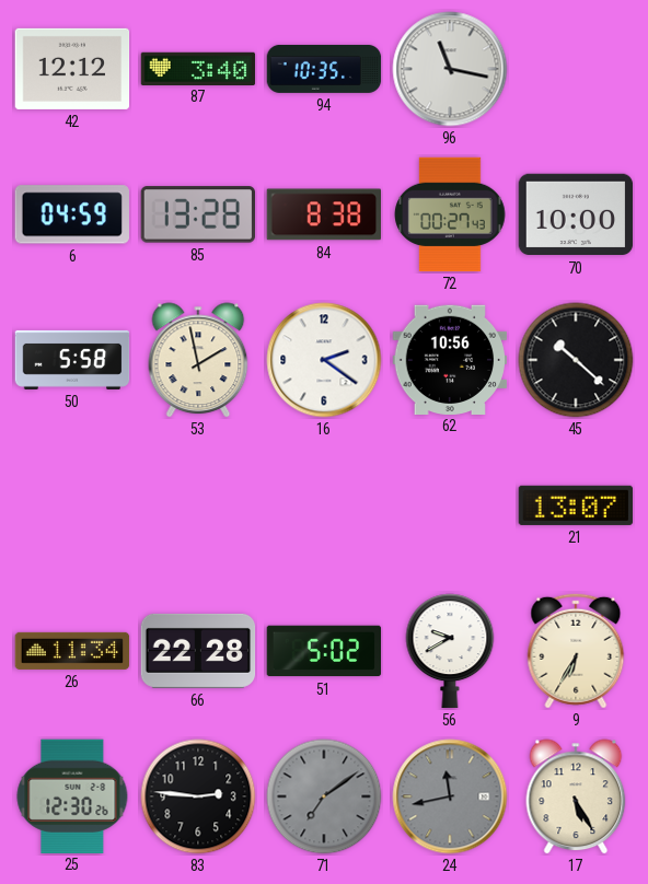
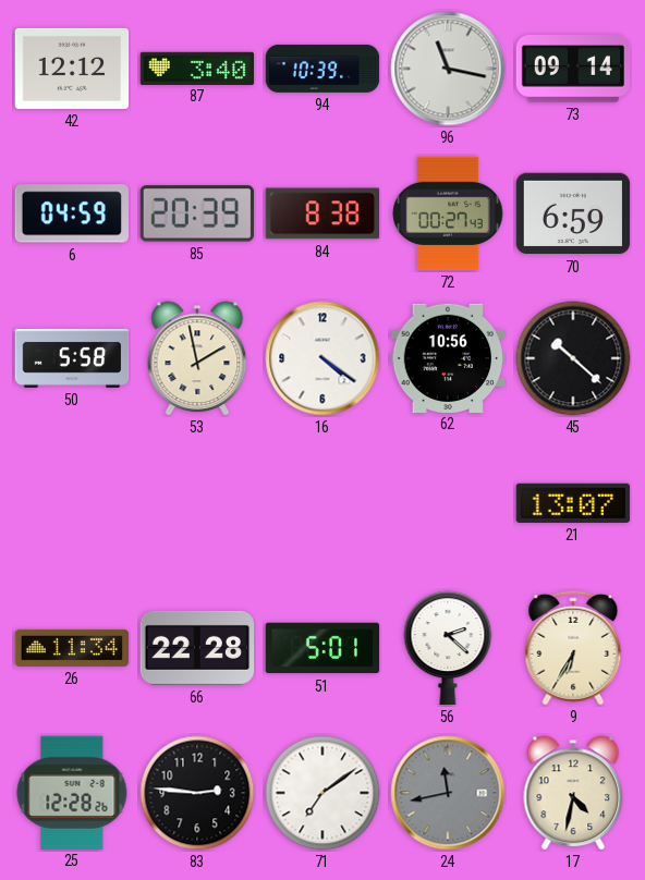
94: 10:35 -> 10:39 (322, 69)
73: none -> 09:14 (573, 69)
85: 13:28 -> 20:39 (196, 213)
70: 10:00 -> 6:59 (573, 213)
16: 2:21 -> 4:21 (322, 358)
51: 5:02 -> 5:01 (322, 648)
56: 9:40 -> 2:22 (448, 648)
25: 12:30 -> 12:28 (72, 792)
71 dial: grey -> white (322, 793)
17: 5:25 -> 4:32 (573, 793)
